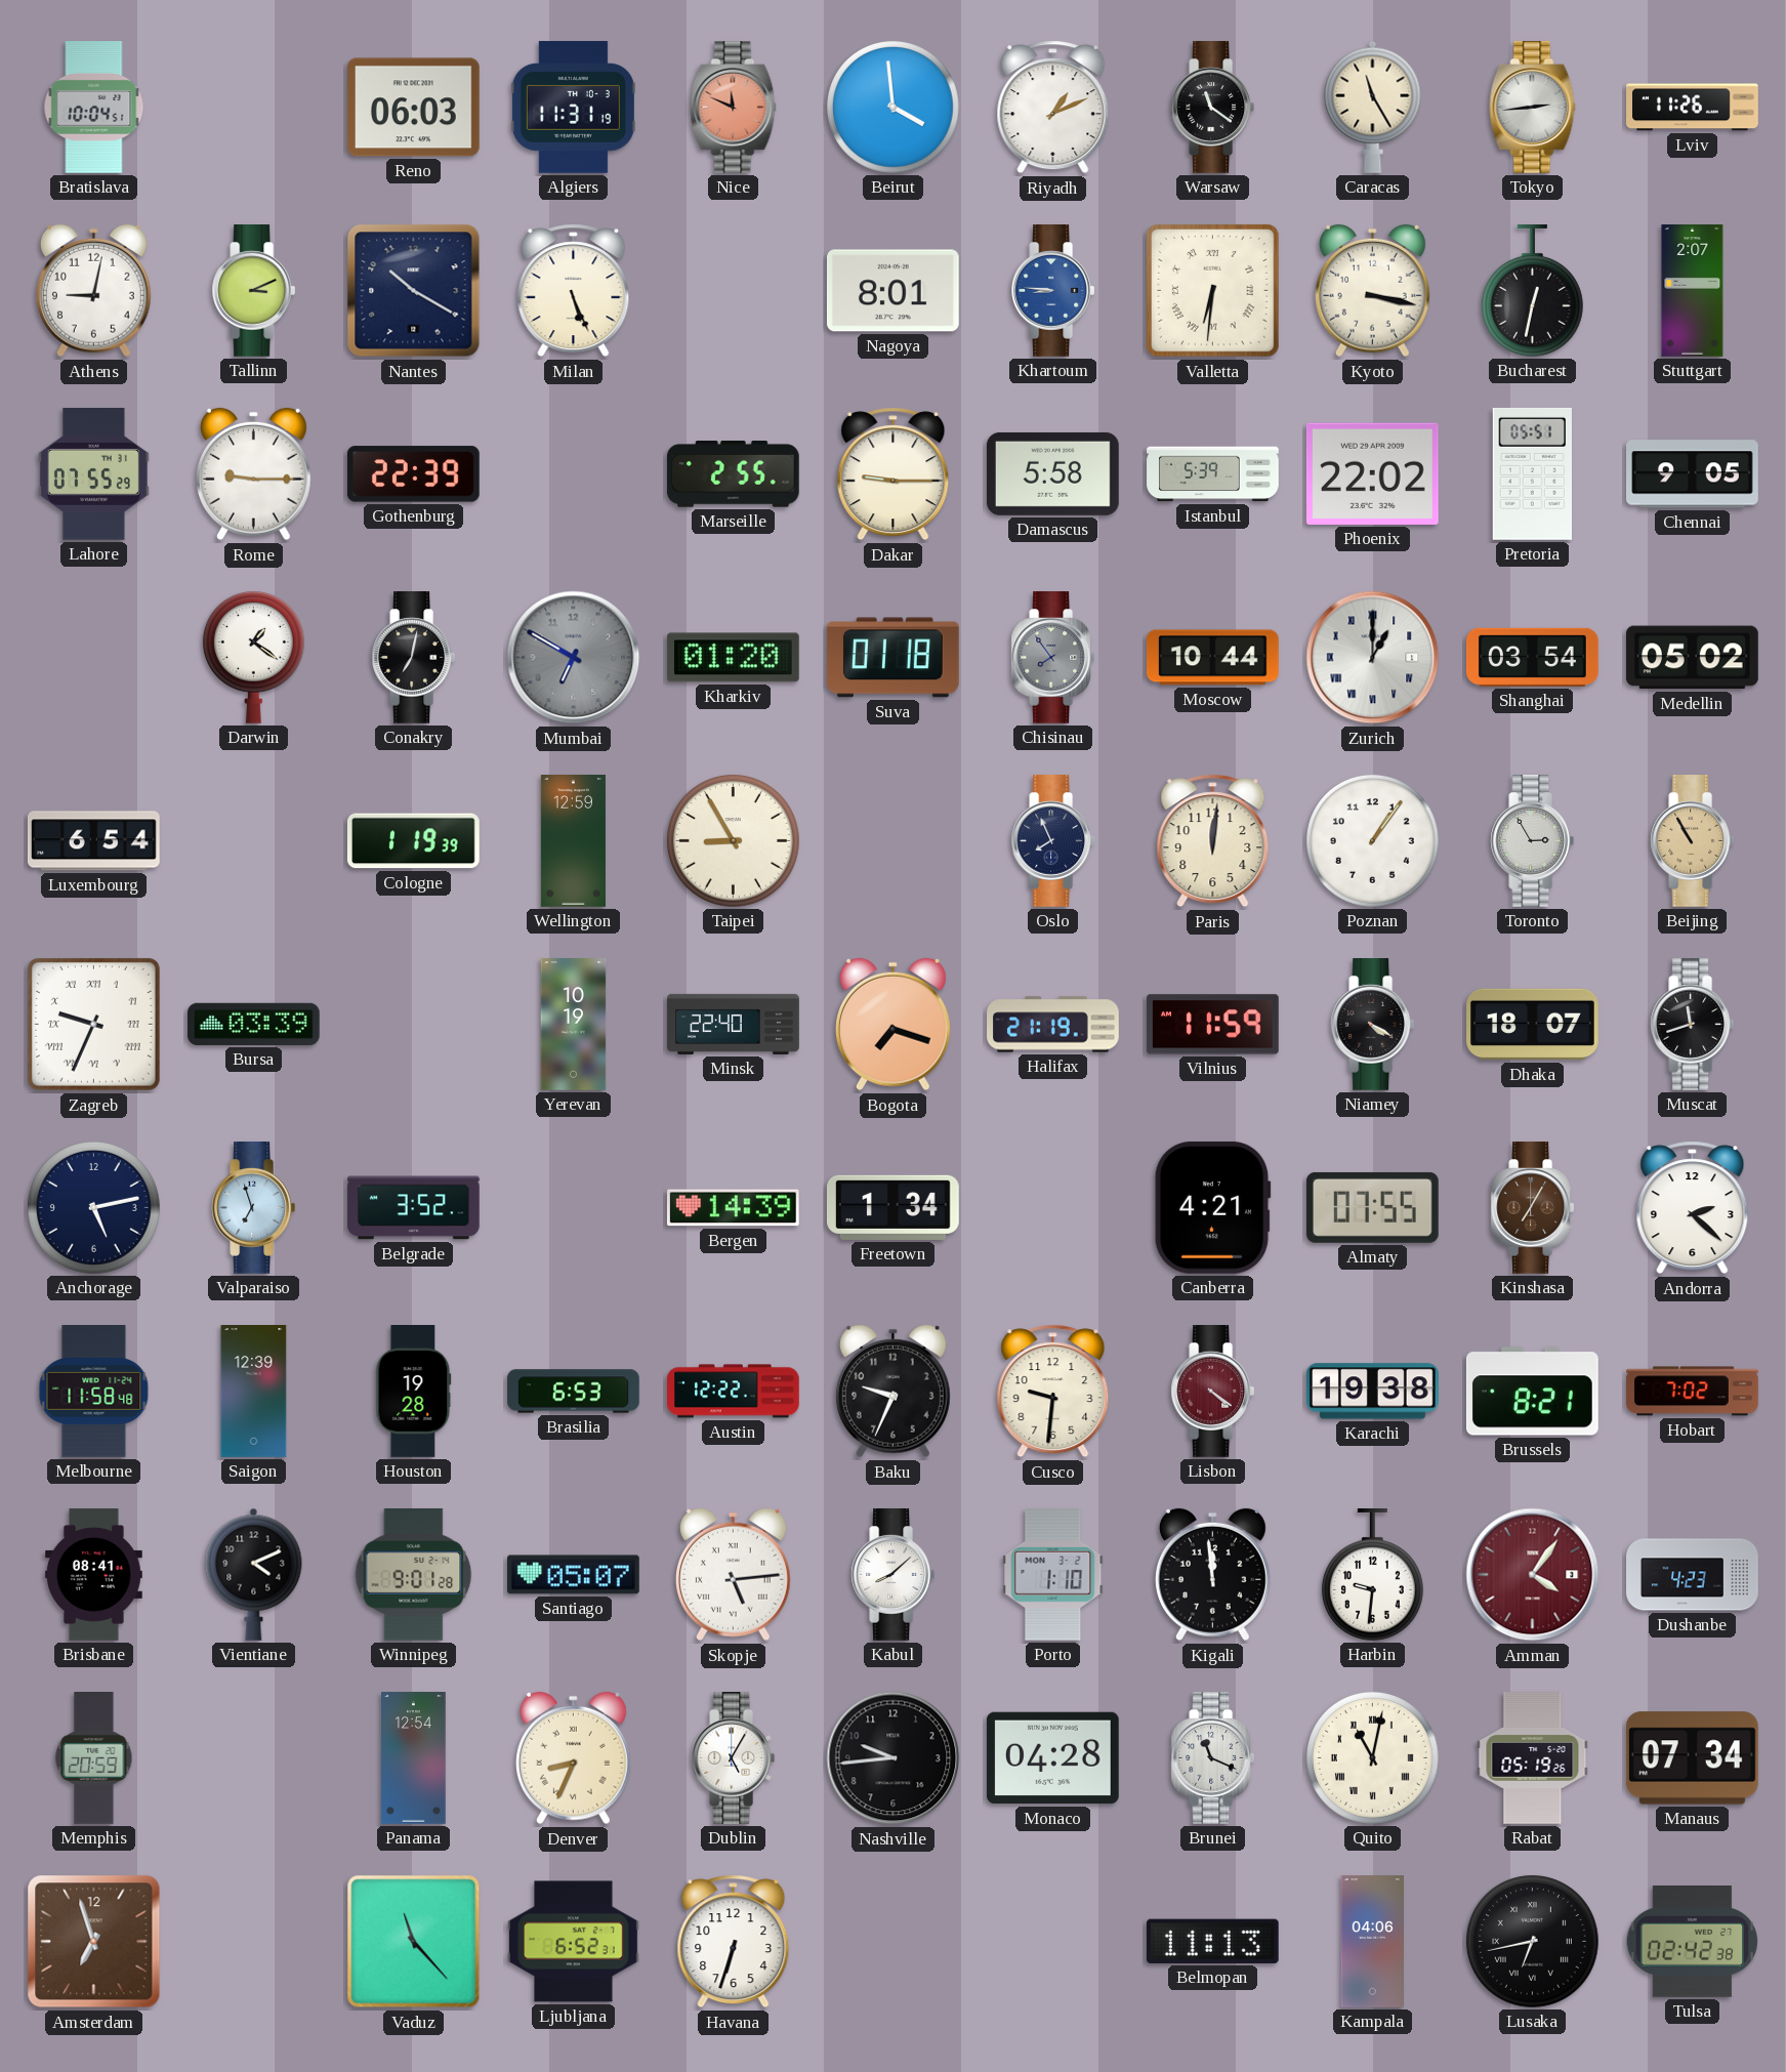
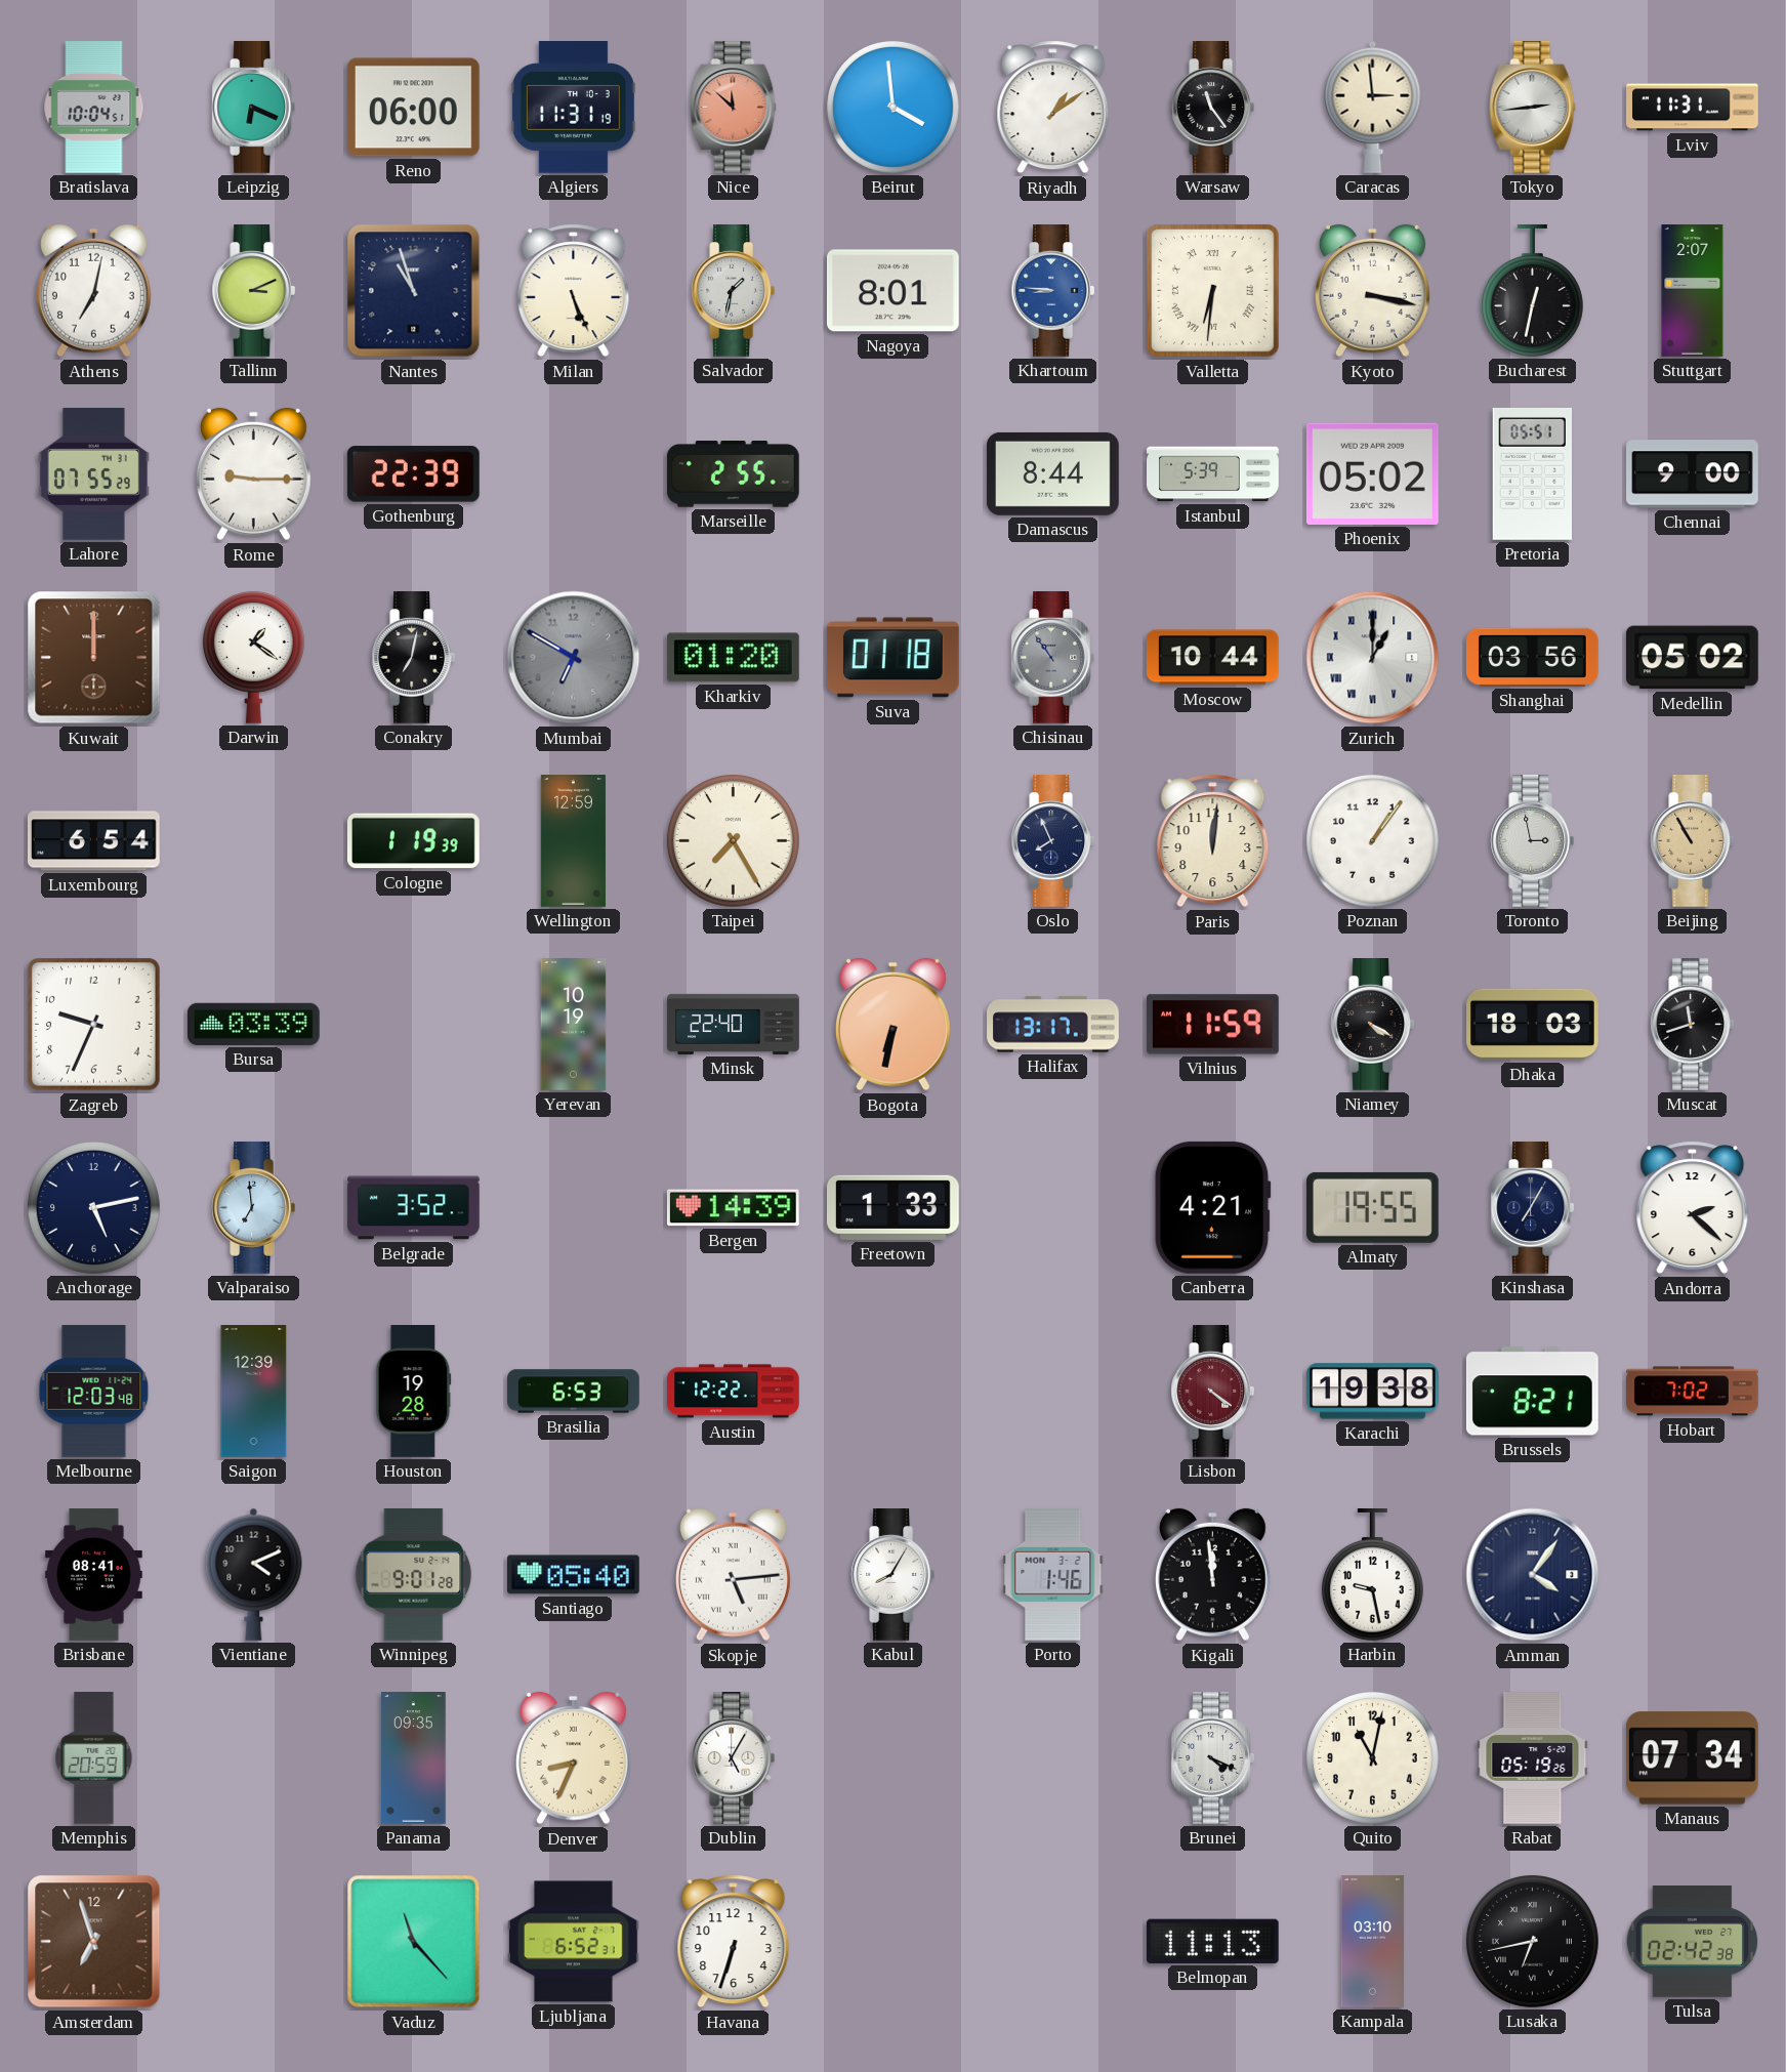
Leipzig: none -> 6:19 (254, 108)
Reno: 06:03 -> 06:00 (413, 108)
Nice: 11:49 -> 11:52 (734, 108)
Riyadh: 1:11 -> 1:09 (1053, 108)
Warsaw: 11:21 -> 11:24 (1213, 108)
Caracas: 11:25 -> 2:59 (1373, 107)
Lviv: 11:26 -> 11:31 (1693, 108)
Athens: 9:02 -> 7:02 (93, 291)
Nantes: 10:20 -> 10:57 (414, 291)
Salvador: none -> 1:32 (734, 291)
Dakar: 9:15 -> none (894, 474)
Damascus: 5:58 -> 8:44 (1052, 473)
Phoenix: 22:02 -> 05:02 (1372, 473)
Chennai: 9:05 -> 9:00 (1693, 474)
Kuwait: none -> 12:00 (94, 658)
Chisinau: 7:54 -> 10:54 (1053, 658)
Shanghai: 03:54 -> 03:56 (1533, 657)
Taipei: 8:55 -> 7:25 (733, 840)
Toronto: 2:55 -> 2:58 (1533, 841)
Zagreb numerals: Roman -> Arabic (94, 1025)
Bogota: 7:18 -> 6:32 (892, 1025)
Halifax: 21:19 -> 13:17 (1053, 1025)
Dhaka: 18:07 -> 18:03 (1533, 1025)
Valparaiso: 6:57 -> 6:59 (254, 1208)
Freetown: 1:34 -> 1:33 (894, 1207)
Almaty: 07:55 -> 19:55 (1372, 1207)
Kinshasa dial: brown -> navy (1533, 1208)
Melbourne: 11:58 -> 12:03 (94, 1392)
Baku: 9:34 -> none (892, 1392)
Cusco: 9:31 -> none (1053, 1392)
Santiago: 05:07 -> 05:40 (574, 1575)
Kabul: 8:08 -> 8:05 (894, 1575)
Porto: 1:10 -> 1:46 (1053, 1575)
Harbin: 9:31 -> 9:28 (1372, 1575)
Amman dial: burgundy -> navy (1533, 1575)
Dushanbe: 4:23 -> none (1693, 1575)
Panama: 12:54 -> 09:35 (414, 1758)
Nashville: 9:44 -> none (894, 1758)
Monaco: 04:28 -> none (1052, 1758)
Brunei: 11:19 -> 4:19 (1213, 1758)
Quito numerals: Roman -> Arabic (1372, 1757)
Kampala: 04:06 -> 03:10 (1372, 1942)
